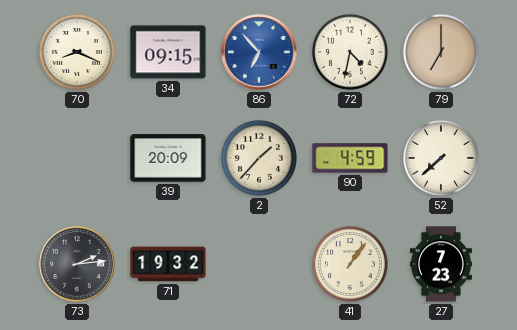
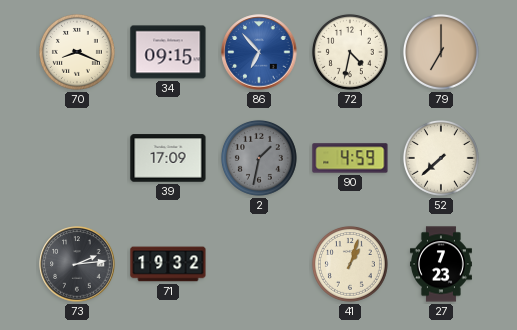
39: 20:09 -> 17:09 (168, 158)
2: 1:37 -> 1:32 (259, 158)
2 dial: cream -> grey (259, 158)
41: 1:06 -> 1:03 (350, 264)
